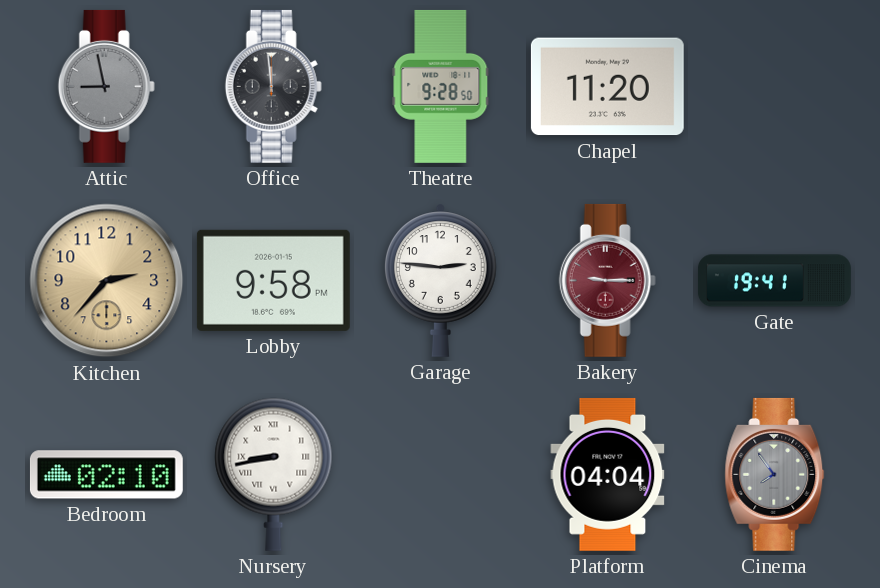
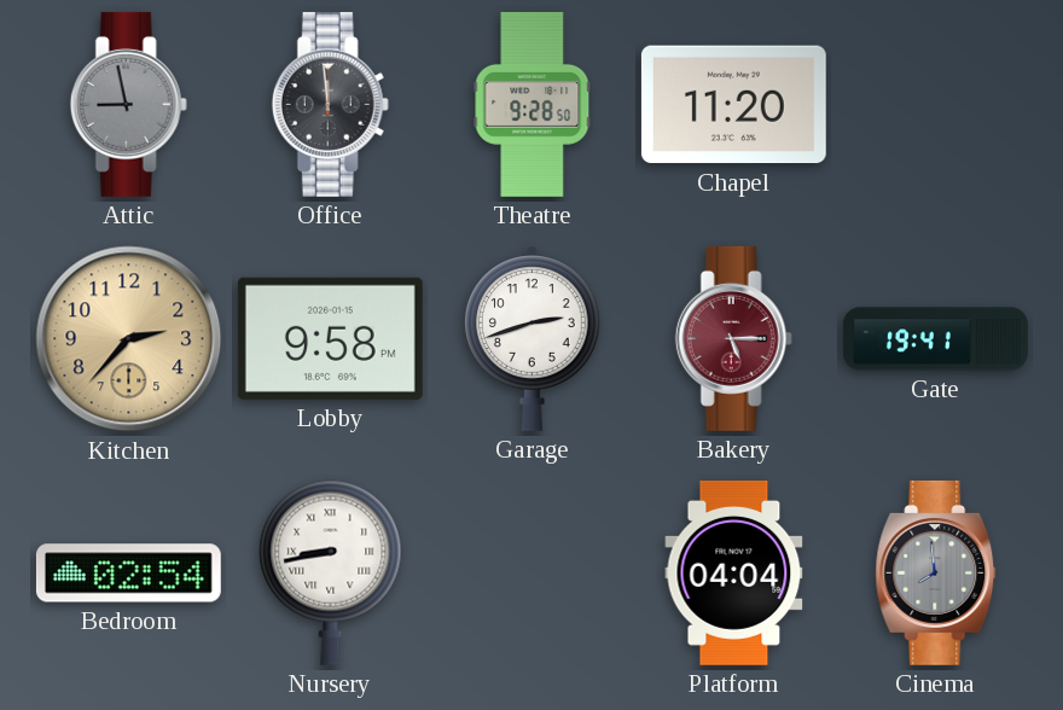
Garage: 2:46 -> 2:42 (533, 338)
Bakery: 9:15 -> 5:15 (733, 338)
Bedroom: 02:10 -> 02:54 (128, 574)
Cinema: 7:54 -> 7:59 (936, 572)
